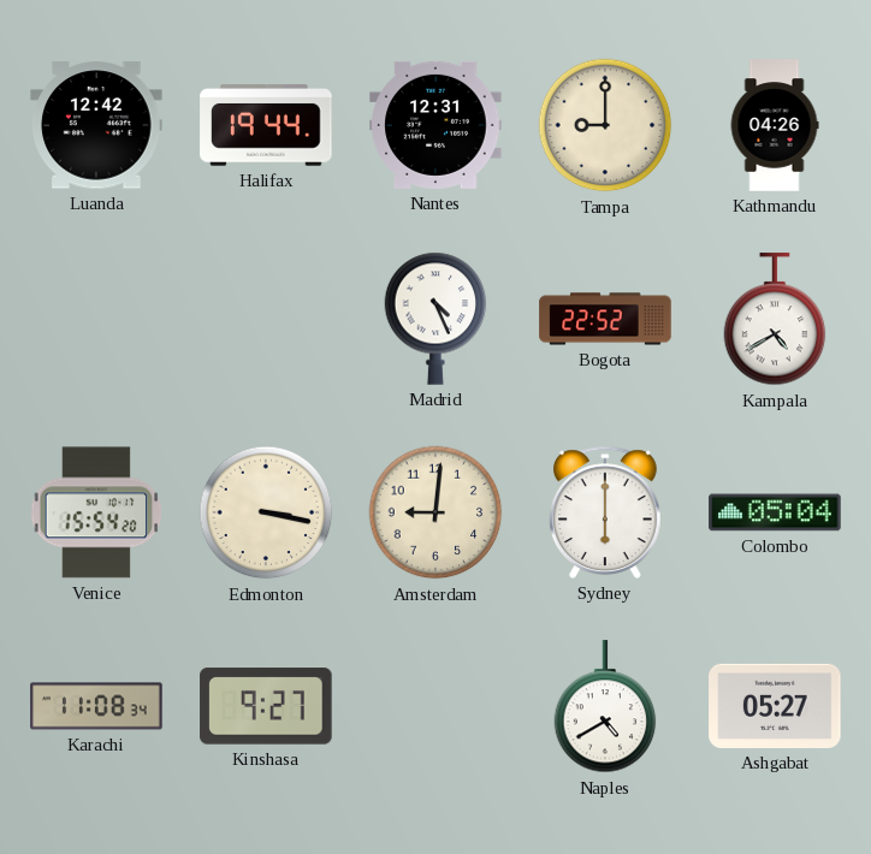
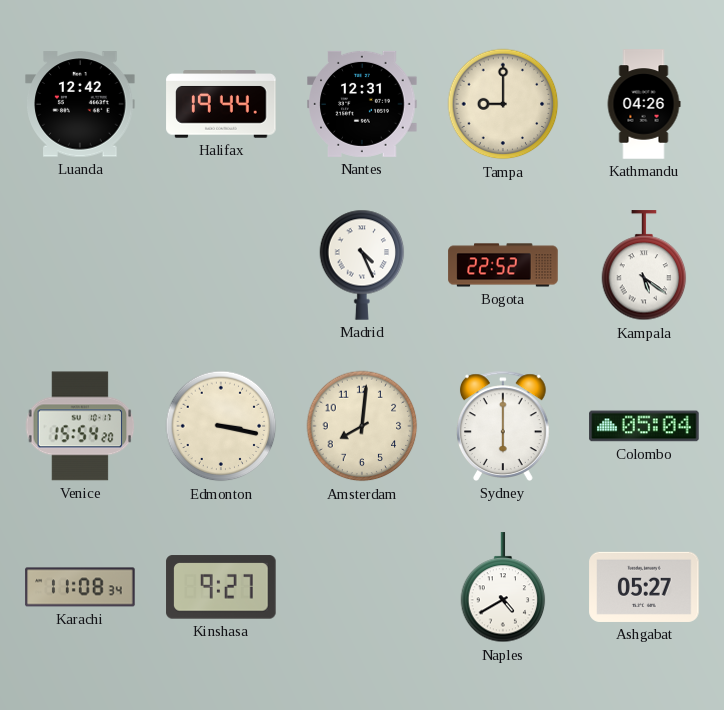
Kampala: 4:40 -> 5:21 (644, 266)
Amsterdam: 9:01 -> 8:01 (362, 426)
